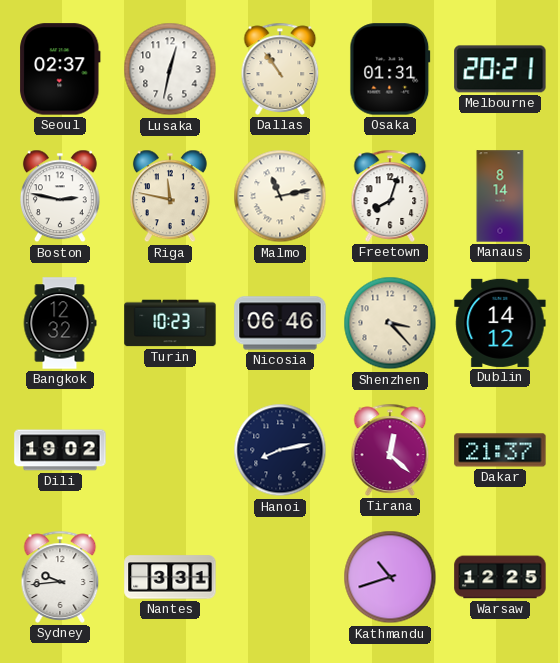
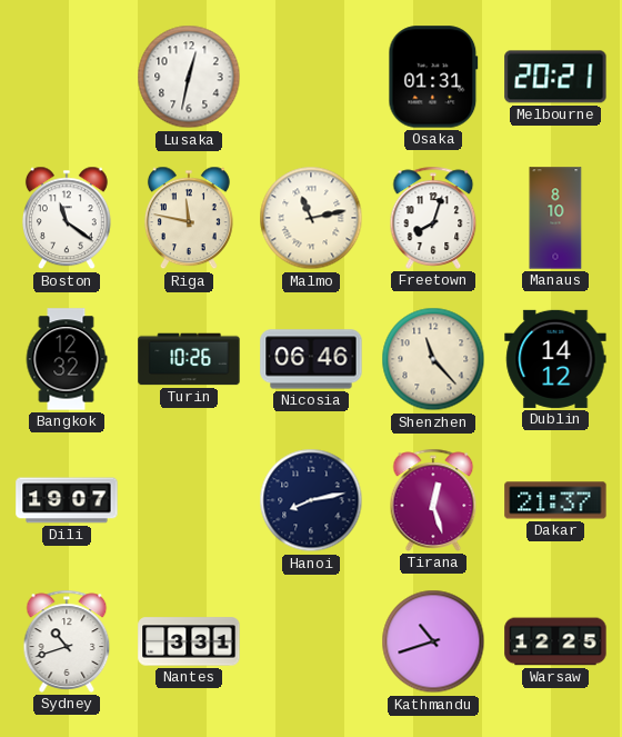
Seoul: 02:37 -> none (60, 69)
Dallas: 10:54 -> none (280, 69)
Boston: 2:47 -> 11:21 (67, 218)
Manaus: 8:14 -> 8:10 (555, 218)
Turin: 10:23 -> 10:26 (189, 359)
Shenzhen: 3:23 -> 11:23 (433, 359)
Dili: 19:02 -> 19:07 (67, 500)
Tirana: 12:22 -> 12:27 (433, 500)
Sydney: 9:44 -> 10:42 (67, 641)
